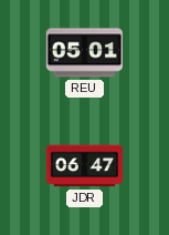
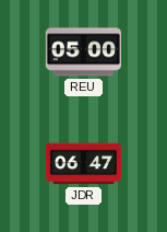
REU: 05:01 -> 05:00 (83, 53)
